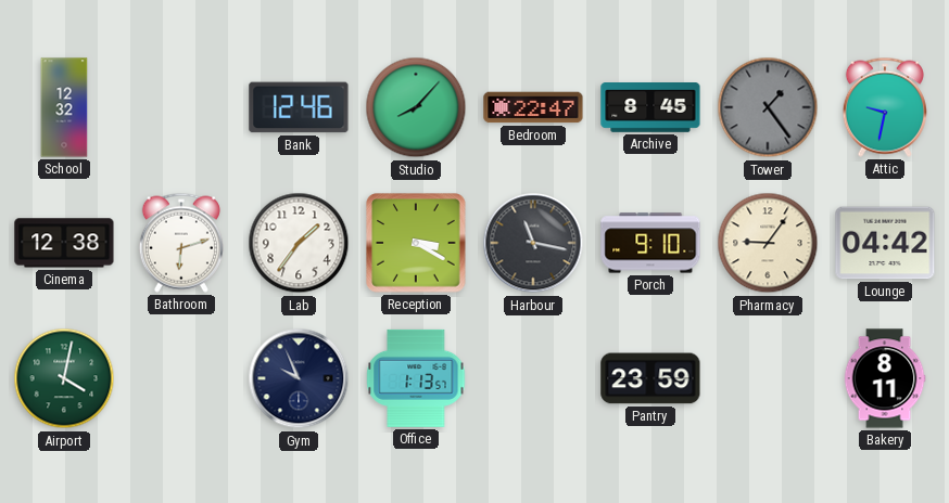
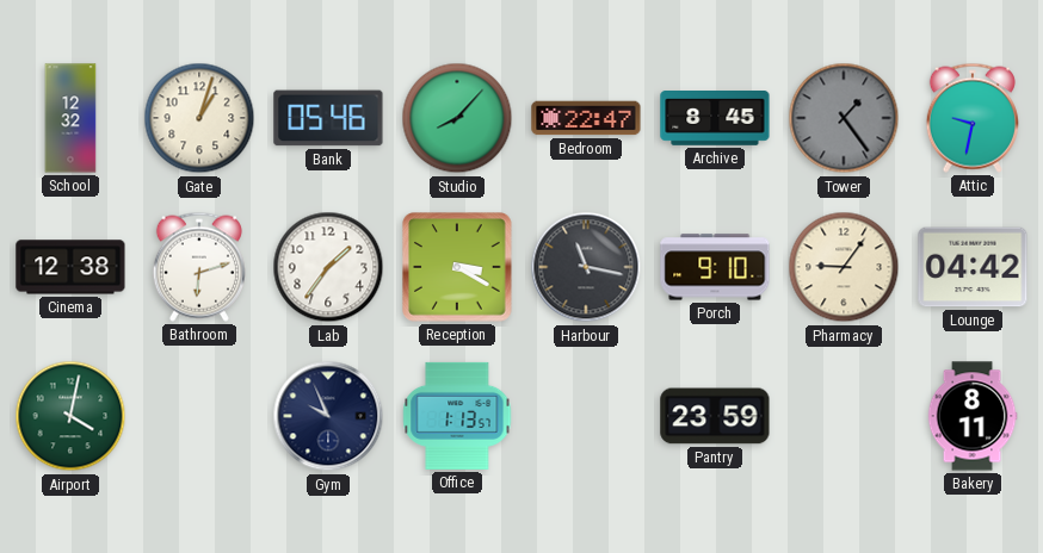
Gate: none -> 1:03 (199, 118)
Bank: 12:46 -> 05:46 (328, 118)
